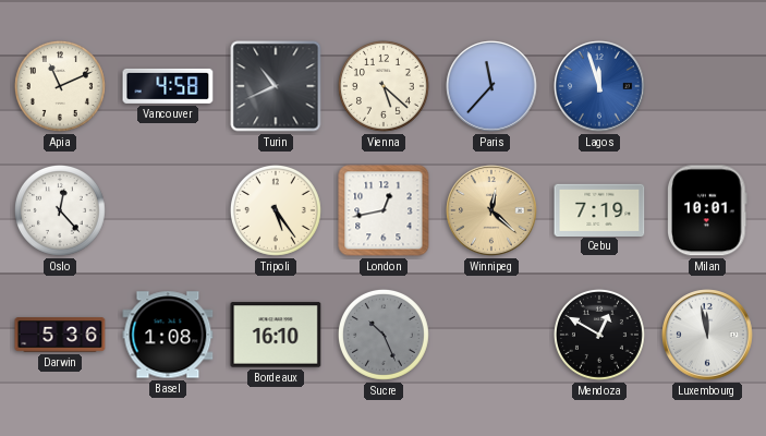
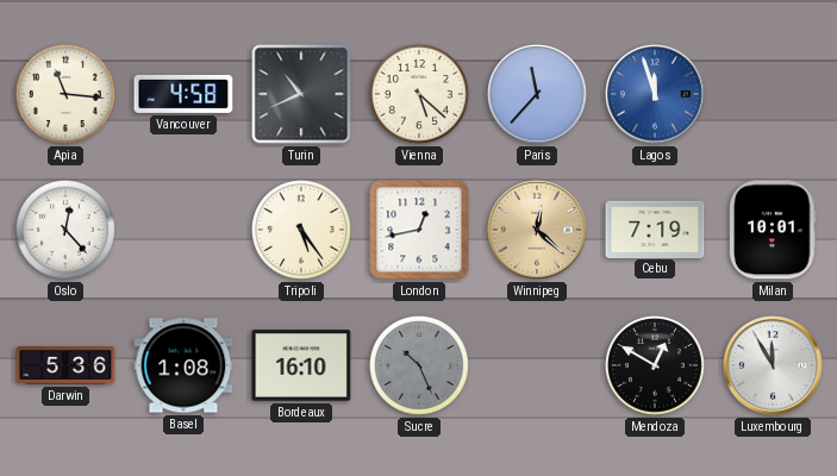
Apia: 11:11 -> 11:16 (65, 94)
Luxembourg: 11:58 -> 11:55 (773, 365)
